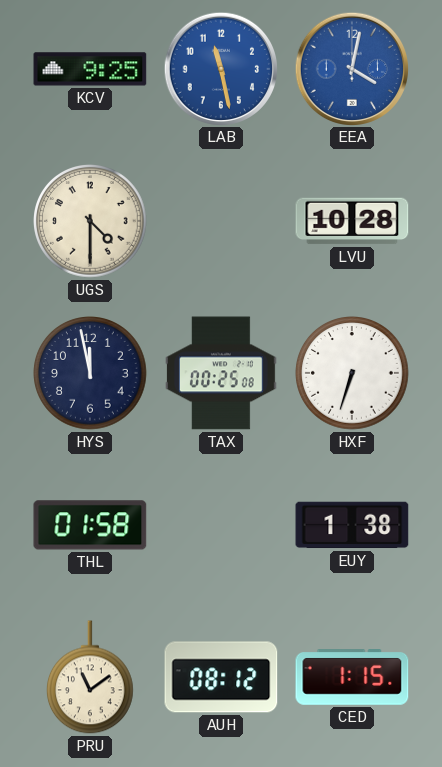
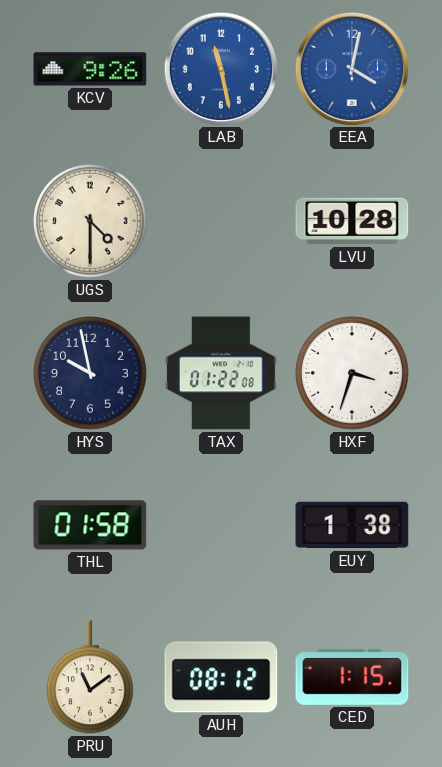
KCV: 9:25 -> 9:26 (90, 69)
HYS: 11:58 -> 9:58 (91, 374)
TAX: 00:25 -> 01:22 (222, 373)
HXF: 6:33 -> 3:33 (353, 374)
